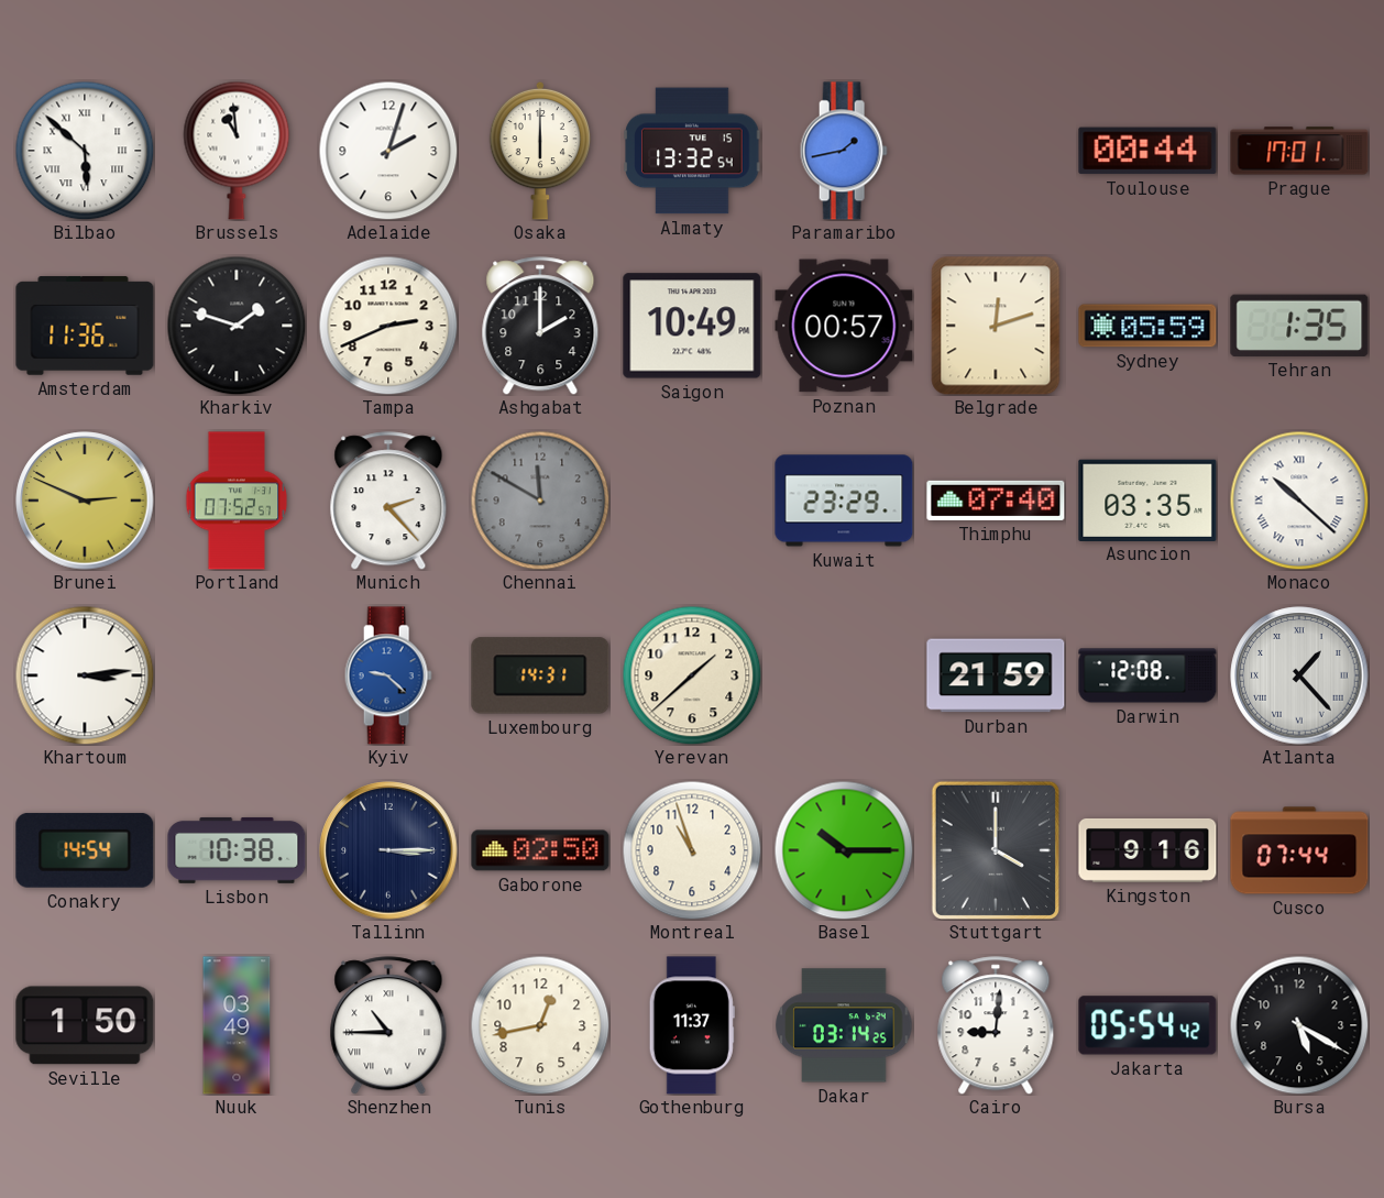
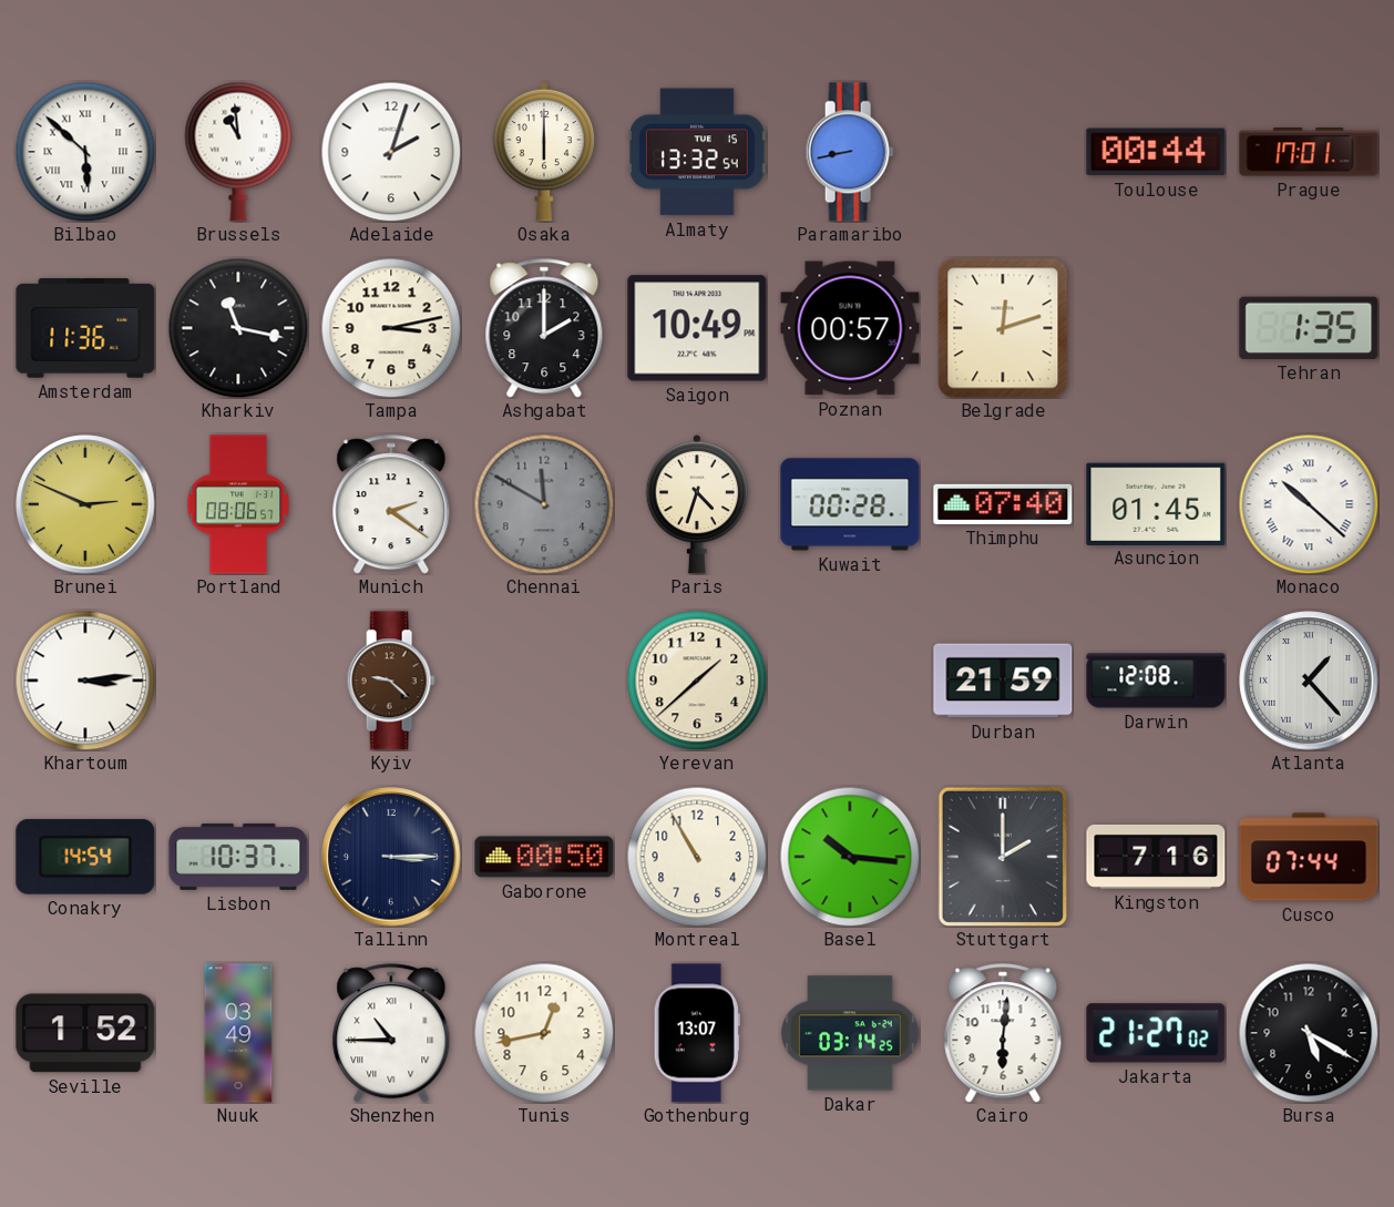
Paramaribo: 1:43 -> 8:43 (850, 152)
Kharkiv: 1:48 -> 11:17 (238, 328)
Tampa: 2:41 -> 3:13 (391, 328)
Sydney: 05:59 -> none (1147, 326)
Portland: 07:52 -> 08:06 (238, 504)
Munich: 2:23 -> 2:21 (391, 504)
Paris: none -> 4:33 (697, 504)
Kuwait: 23:29 -> 00:28 (850, 504)
Asuncion: 03:35 -> 01:45 (1156, 503)
Kyiv dial: blue -> brown (391, 681)
Luxembourg: 14:31 -> none (540, 675)
Lisbon: 10:38 -> 10:37 (238, 857)
Gaborone: 02:50 -> 00:50 (544, 857)
Montreal: 10:57 -> 10:55 (697, 857)
Basel: 10:15 -> 10:16 (850, 857)
Stuttgart: 4:00 -> 2:00 (1002, 856)
Kingston: 9:16 -> 7:16 (1156, 857)
Seville: 1:50 -> 1:52 (85, 1033)
Gothenburg: 11:37 -> 13:07 (697, 1033)
Cairo: 9:01 -> 6:01 (1003, 1033)
Jakarta: 05:54 -> 21:27 (1156, 1033)
